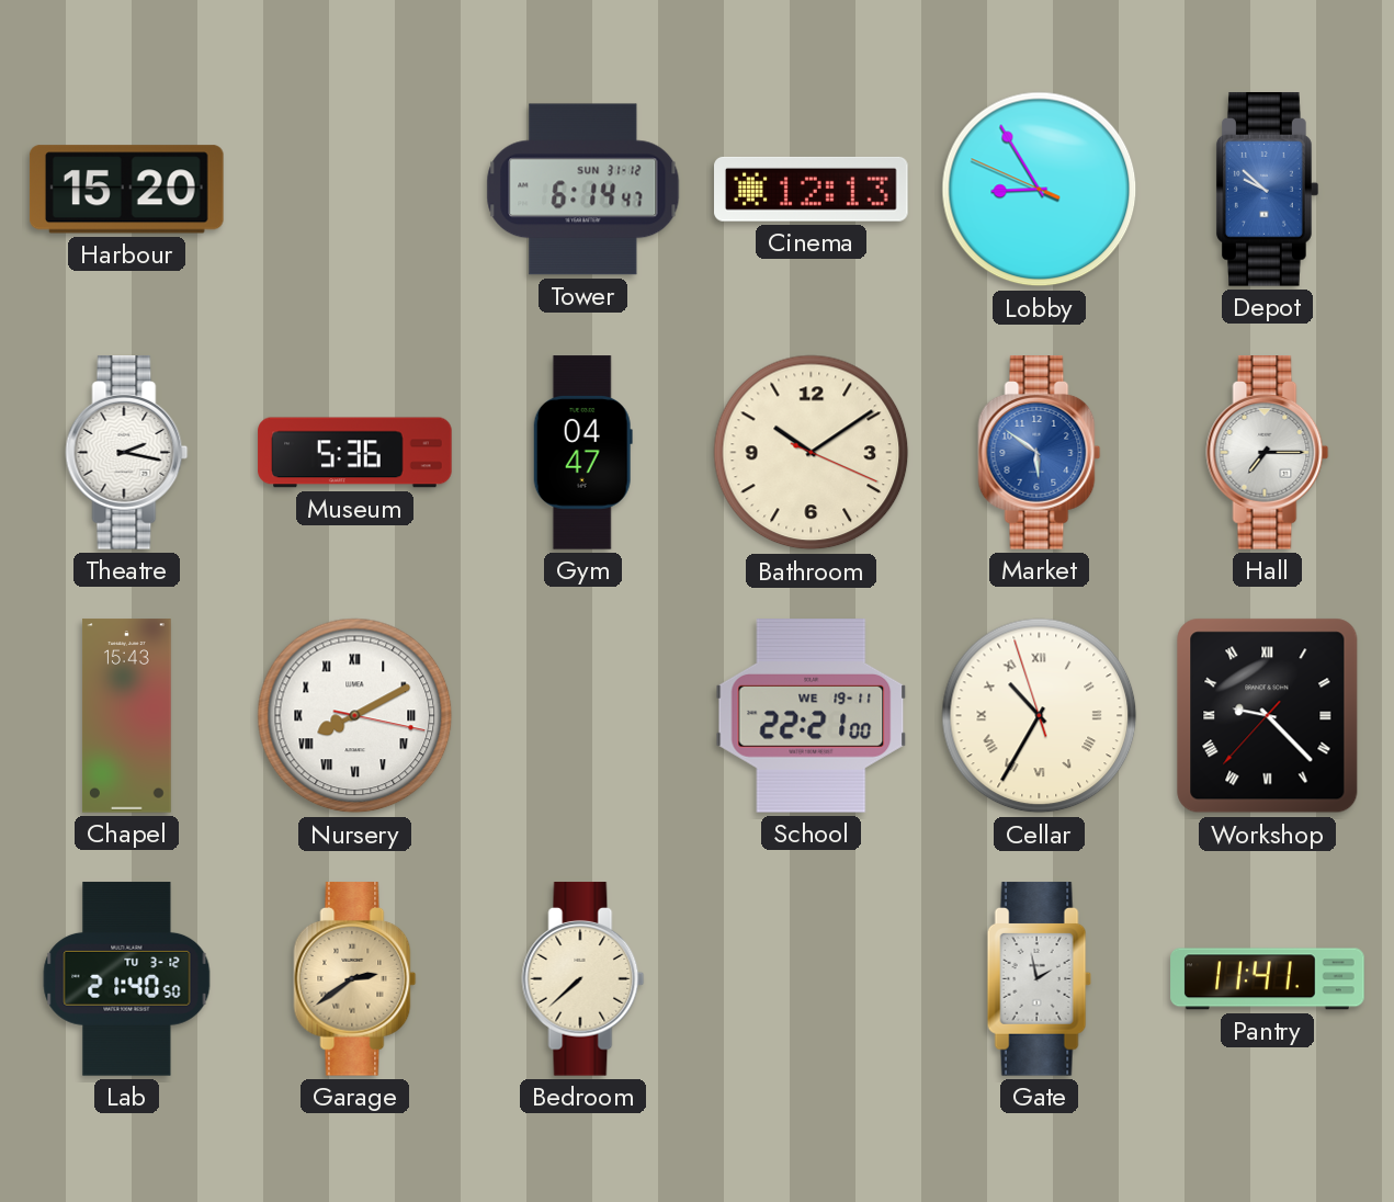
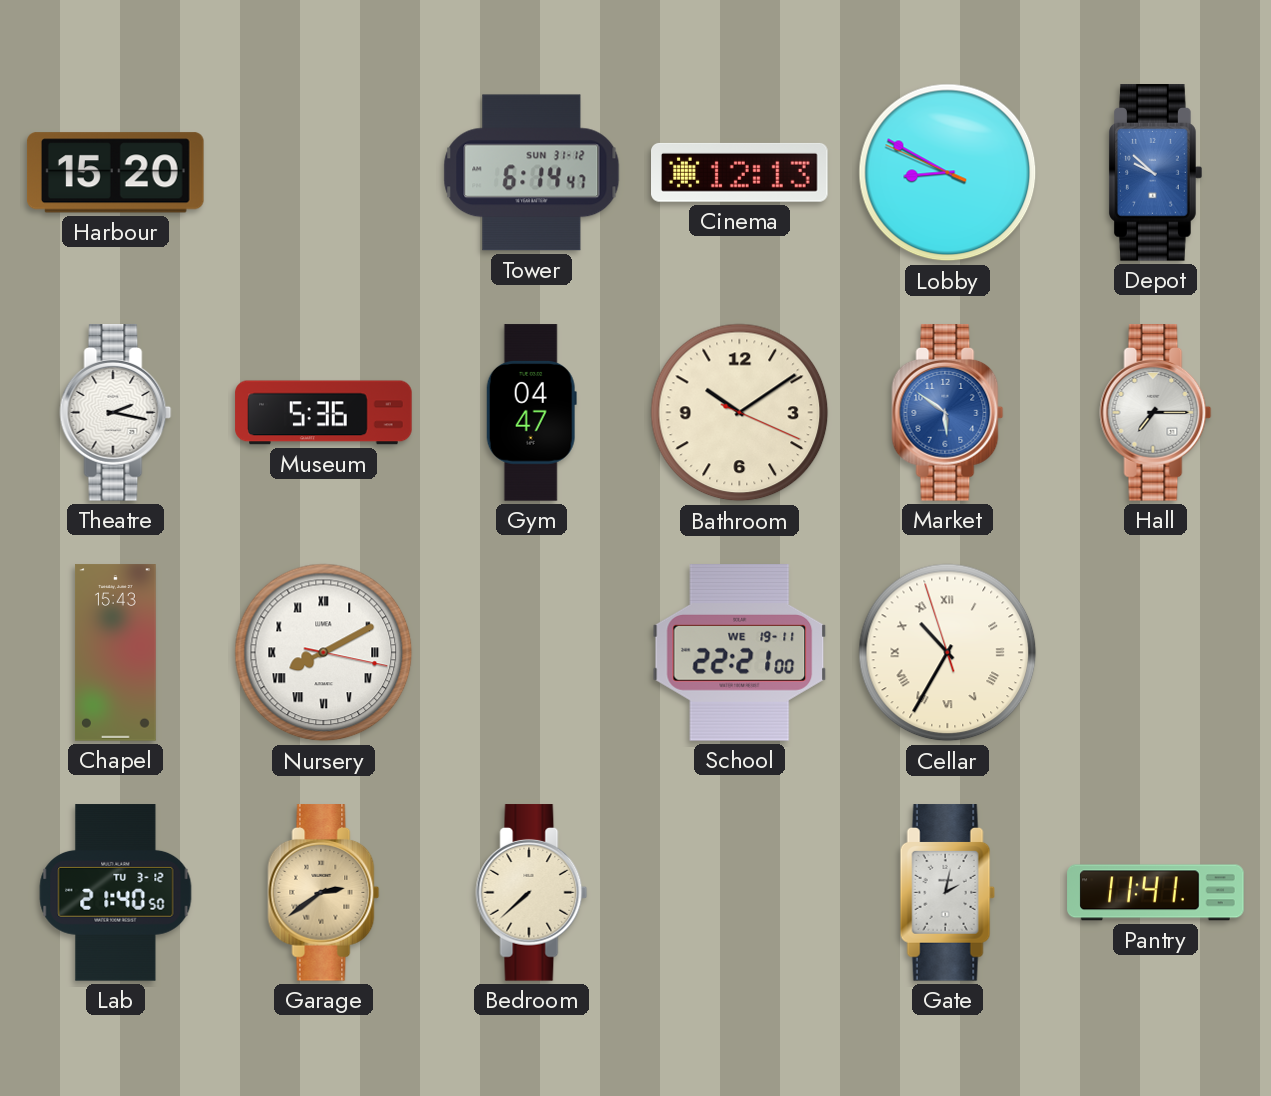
Lobby: 8:54 -> 8:49 (948, 173)
Workshop: 9:22 -> none (1268, 716)
Gate: 1:58 -> 2:02 (947, 893)
